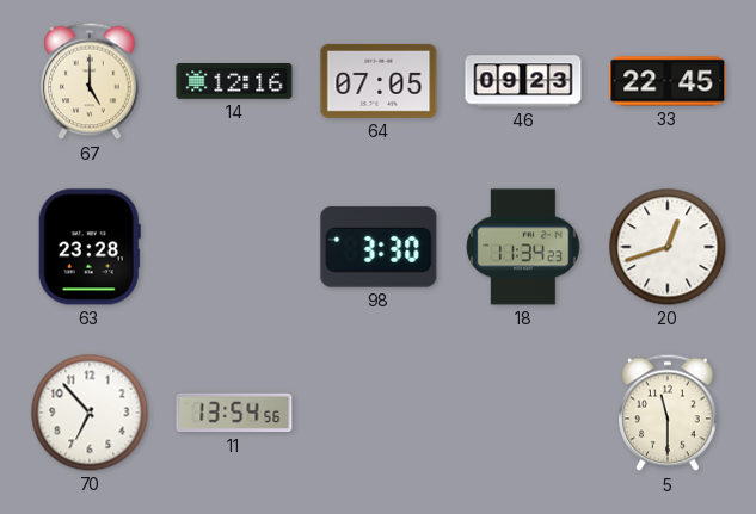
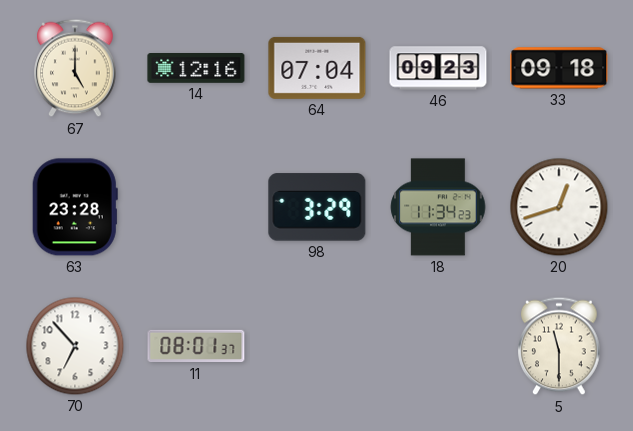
64: 07:05 -> 07:04 (317, 68)
33: 22:45 -> 09:18 (559, 68)
98: 3:30 -> 3:29 (317, 207)
11: 13:54 -> 08:01 (196, 346)
